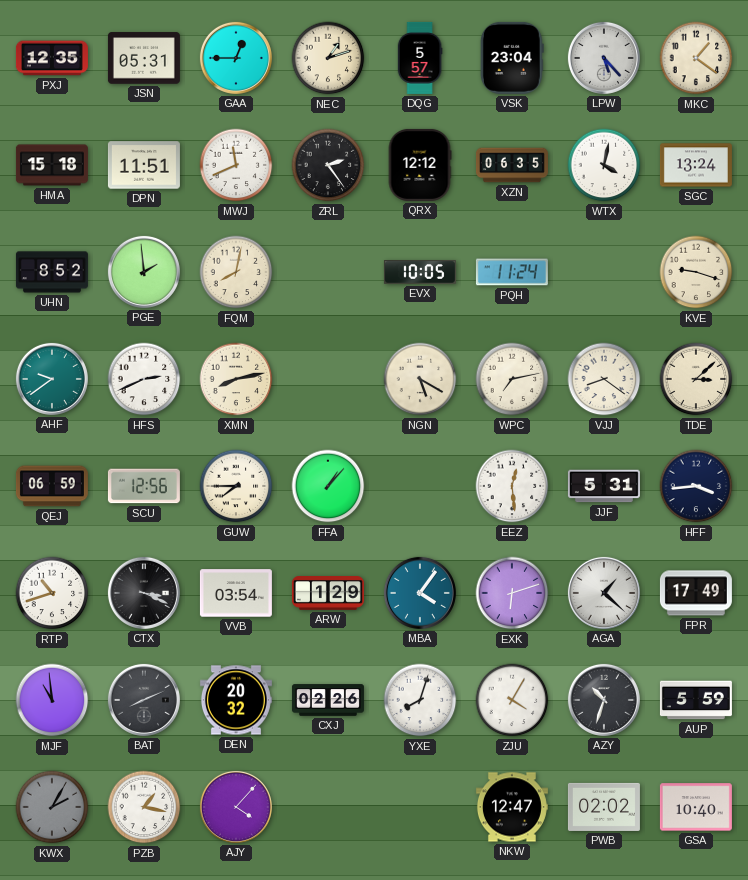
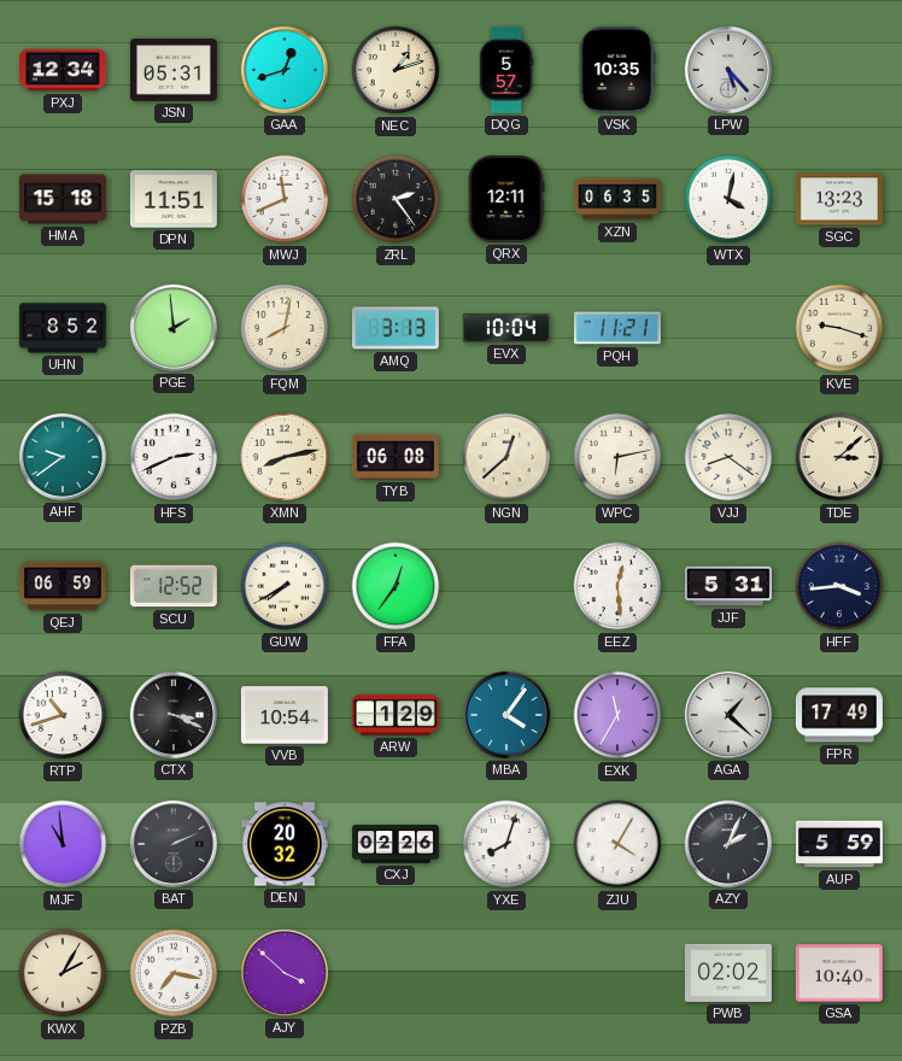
PXJ: 12:35 -> 12:34 (63, 70)
GAA: 12:45 -> 12:42 (285, 70)
VSK: 23:04 -> 10:35 (617, 70)
MKC: 1:21 -> none (696, 58)
QRX: 12:12 -> 12:11 (506, 199)
SGC: 13:24 -> 13:23 (839, 199)
AMQ: none -> 3:13 (396, 328)
EVX: 10:05 -> 10:04 (506, 329)
PQH: 11:24 -> 11:21 (617, 328)
TYB: none -> 06:08 (396, 457)
NGN: 5:20 -> 12:38 (506, 457)
WPC: 7:13 -> 6:13 (617, 457)
SCU: 12:56 -> 12:52 (174, 586)
GUW: 7:45 -> 7:40 (285, 586)
FFA: 1:07 -> 12:36 (396, 586)
VVB: 03:54 -> 10:54 (285, 715)
EXK: 6:12 -> 11:35 (617, 715)
BAT: 8:11 -> 2:11 (174, 844)
AZY: 10:33 -> 2:04 (728, 844)
KWX dial: grey -> cream (63, 973)
PZB: 1:17 -> 7:17 (174, 973)
AJY: 4:07 -> 3:52 (285, 973)
NKW: 12:47 -> none (512, 807)
